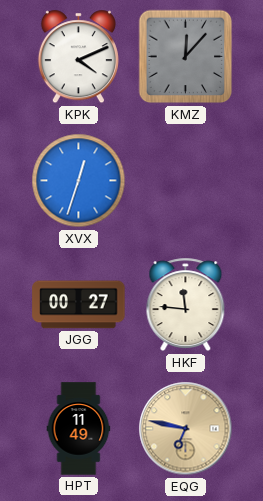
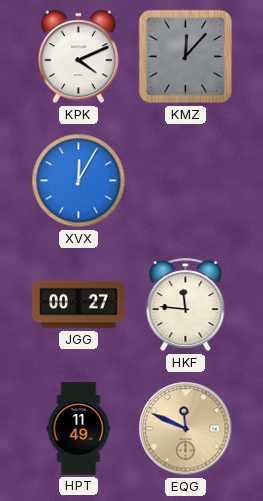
XVX: 12:33 -> 12:05 (79, 181)
EQG: 6:47 -> 11:49 (186, 429)
